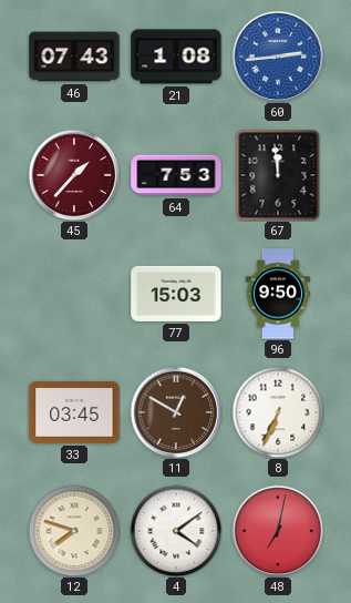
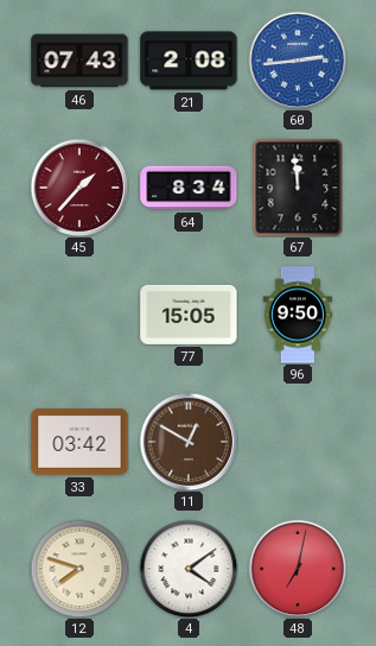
21: 1:08 -> 2:08 (189, 61)
64: 7:53 -> 8:34 (189, 188)
77: 15:03 -> 15:05 (189, 315)
33: 03:45 -> 03:42 (79, 442)
8: 6:34 -> none (278, 412)
